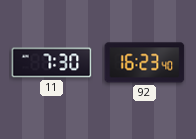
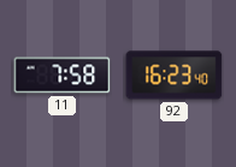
11: 7:30 -> 7:58 (63, 76)
